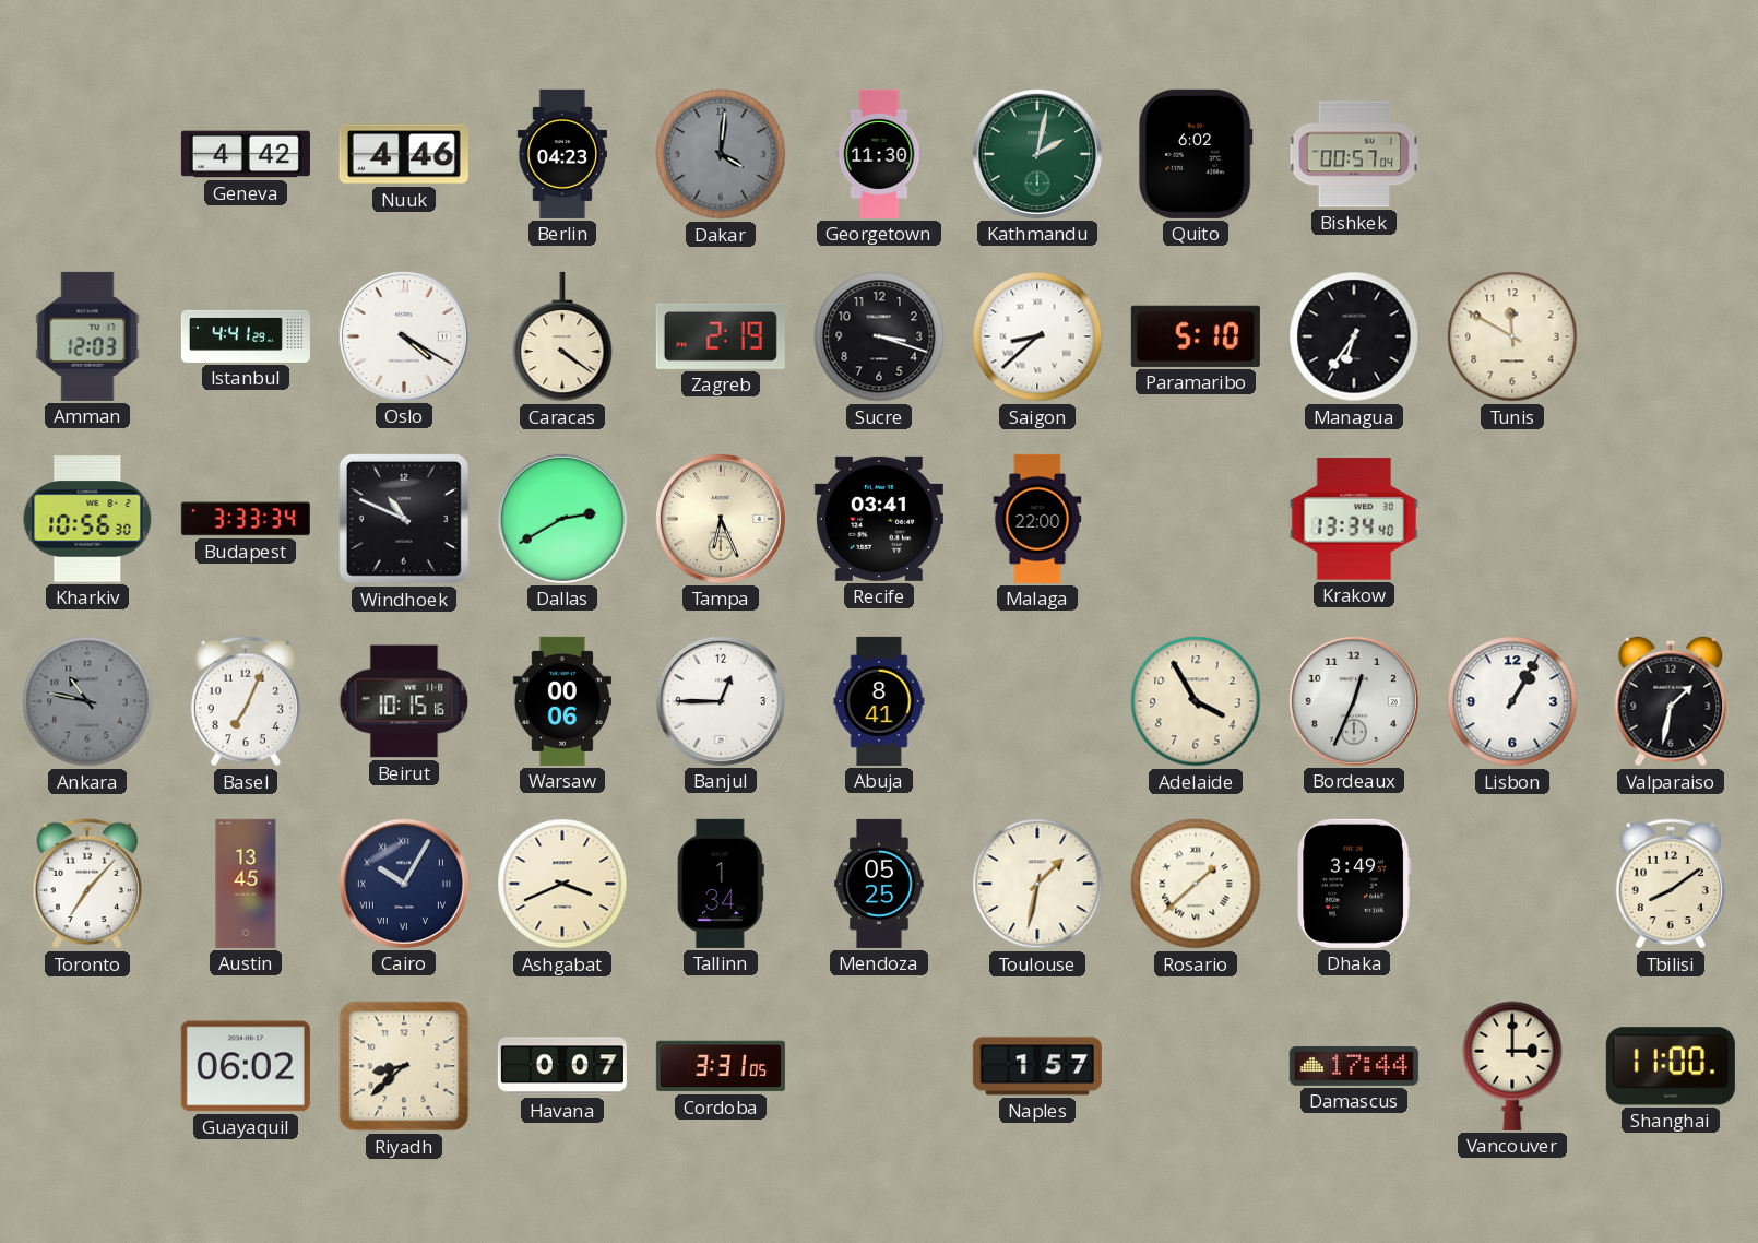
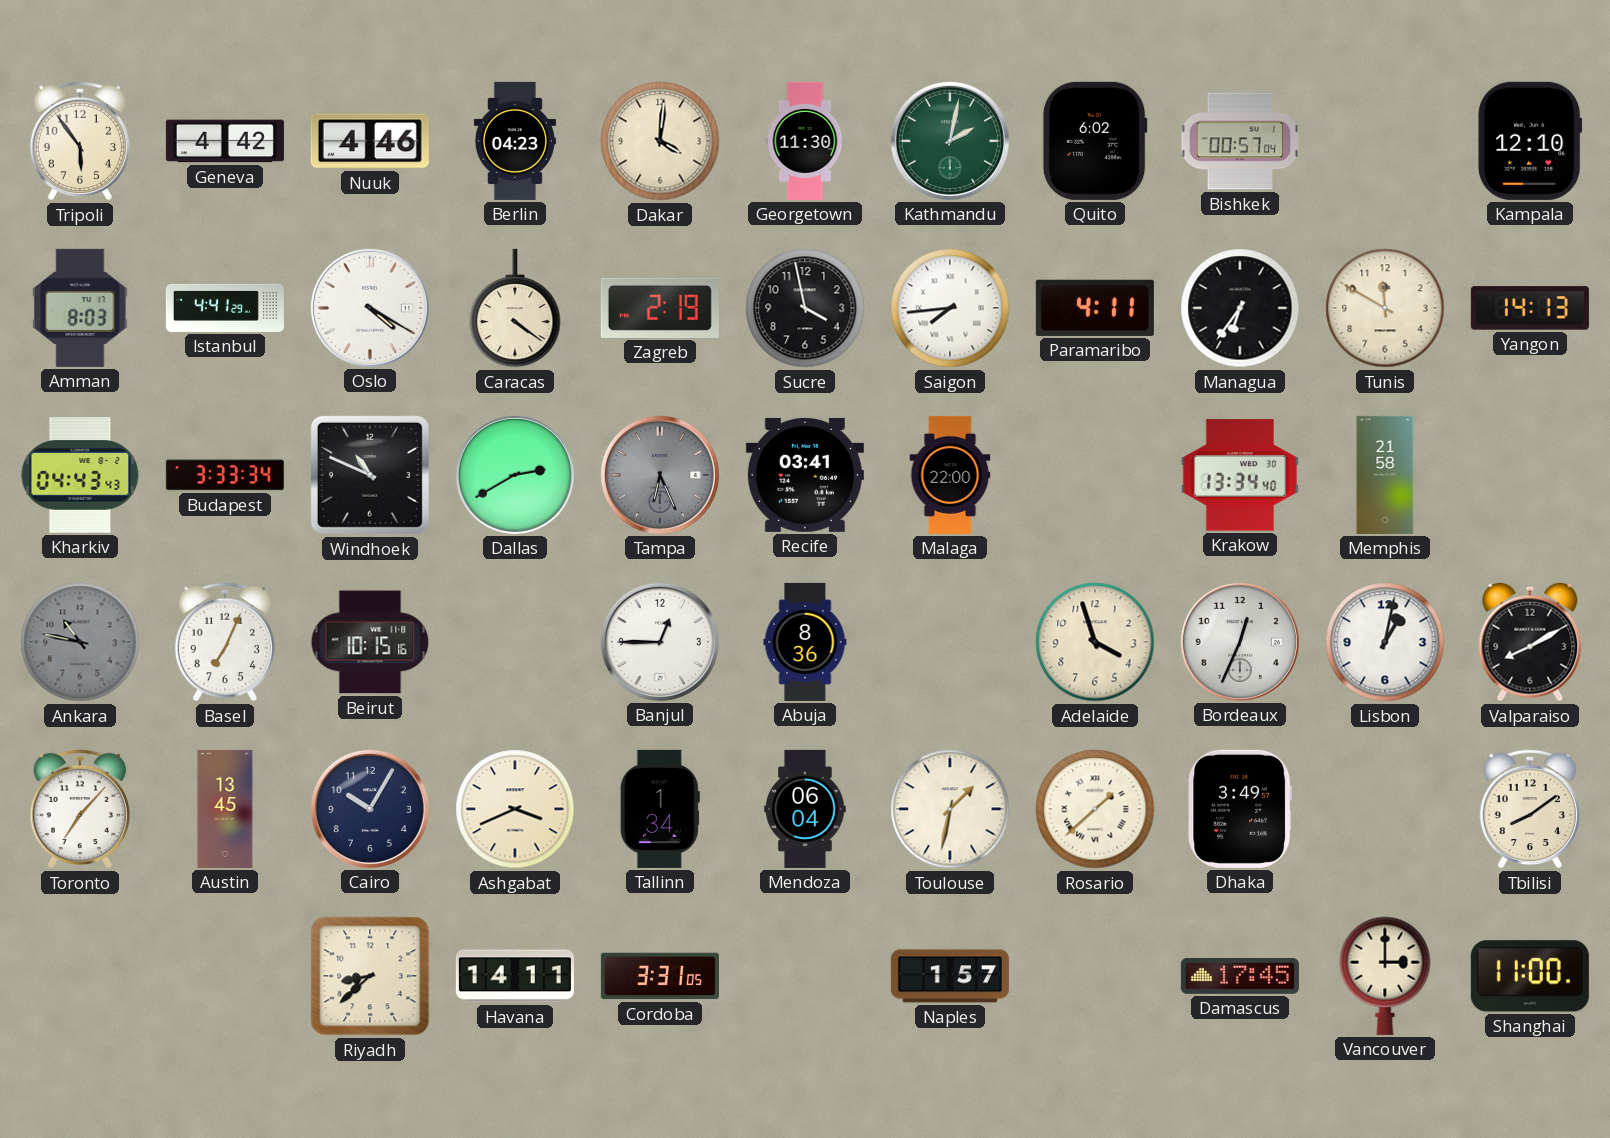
Tripoli: none -> 5:54 (80, 141)
Dakar dial: grey -> cream (660, 141)
Kampala: none -> 12:10 (1530, 141)
Amman: 12:03 -> 8:03 (80, 308)
Sucre: 3:18 -> 3:58 (805, 308)
Saigon: 8:38 -> 7:44 (950, 308)
Paramaribo: 5:10 -> 4:11 (1095, 308)
Yangon: none -> 14:13 (1530, 308)
Kharkiv: 10:56 -> 04:43 (80, 475)
Tampa dial: cream -> grey (660, 475)
Memphis: none -> 21:58 (1385, 475)
Warsaw: 00:06 -> none (562, 701)
Abuja: 8:41 -> 8:36 (805, 642)
Adelaide: 3:55 -> 3:57 (1095, 642)
Lisbon: 1:05 -> 1:02 (1385, 642)
Valparaiso: 1:32 -> 8:10 (1530, 642)
Cairo numerals: Roman -> Arabic (370, 809)
Mendoza: 05:25 -> 06:04 (805, 809)
Guayaquil: 06:02 -> none (246, 1066)
Havana: 0:07 -> 14:11 (515, 976)
Damascus: 17:44 -> 17:45 (1240, 976)
